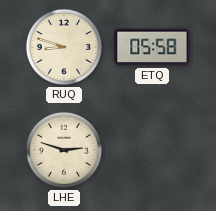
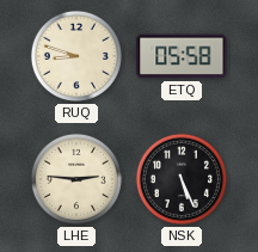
LHE: 2:48 -> 2:46 (76, 179)
NSK: none -> 5:26 (182, 179)
